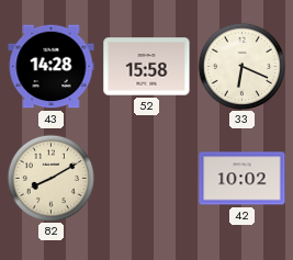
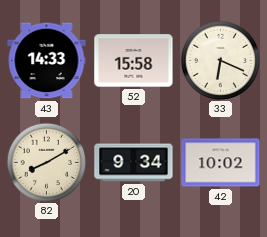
43: 14:28 -> 14:33 (47, 61)
20: none -> 9:34 (134, 163)
